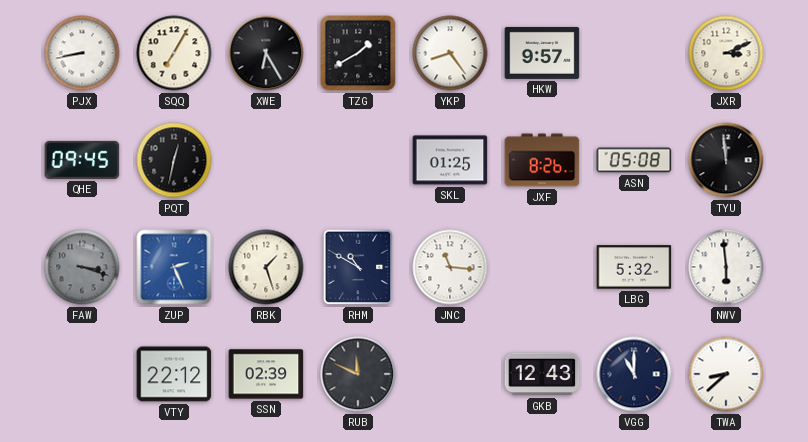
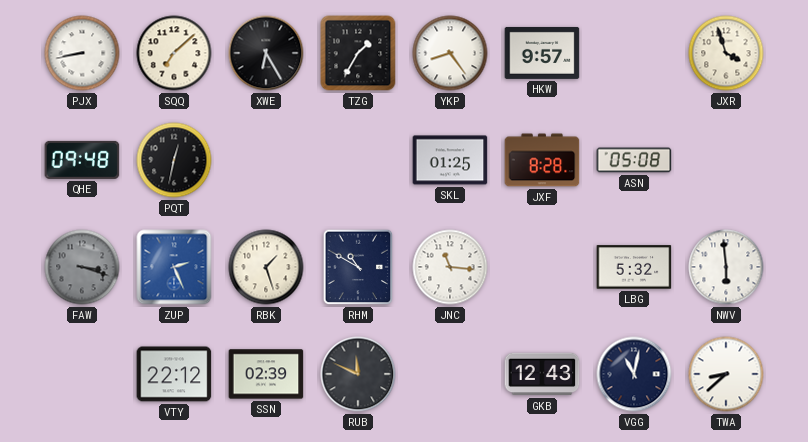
SQQ: 7:05 -> 7:08 (174, 53)
TZG: 1:40 -> 1:35 (358, 53)
JXR: 3:11 -> 3:57 (726, 53)
QHE: 09:45 -> 09:48 (82, 160)
JXF: 8:26 -> 8:28 (542, 160)
TYU: 11:59 -> none (726, 160)
VGG: 11:00 -> 11:02 (634, 374)
